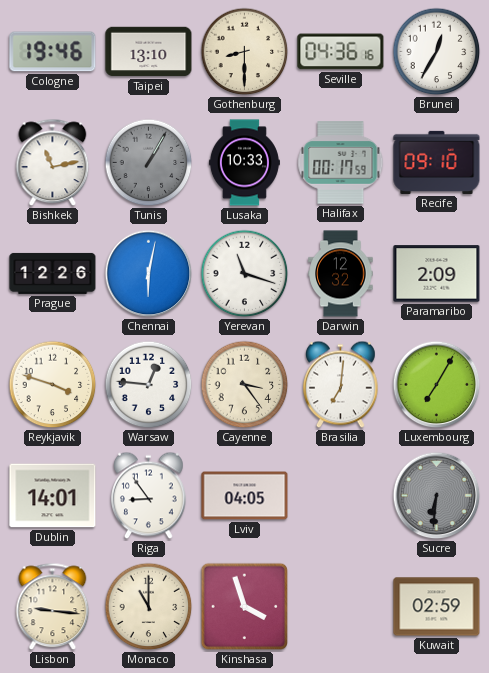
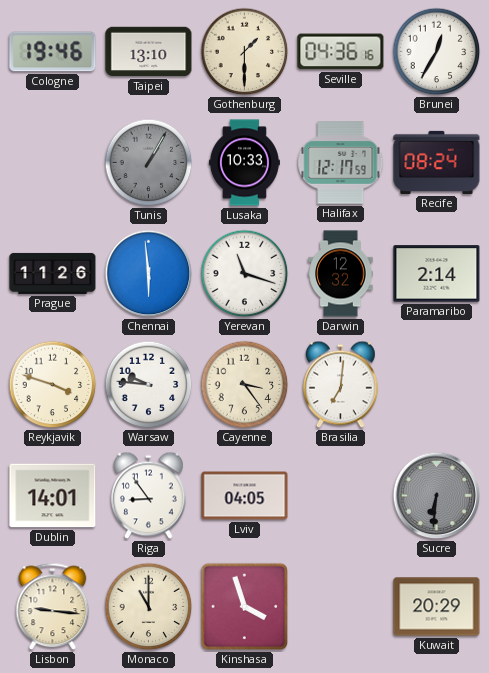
Gothenburg: 8:30 -> 1:30 (245, 52)
Bishkek: 11:13 -> none (53, 163)
Halifax: 00:17 -> 12:17 (341, 163)
Recife: 09:10 -> 08:24 (437, 162)
Prague: 12:26 -> 11:26 (53, 273)
Chennai: 6:02 -> 5:59 (149, 274)
Paramaribo: 2:09 -> 2:14 (437, 274)
Warsaw: 12:46 -> 9:46 (149, 385)
Luxembourg: 7:05 -> none (437, 385)
Kuwait: 02:59 -> 20:29 (437, 607)
